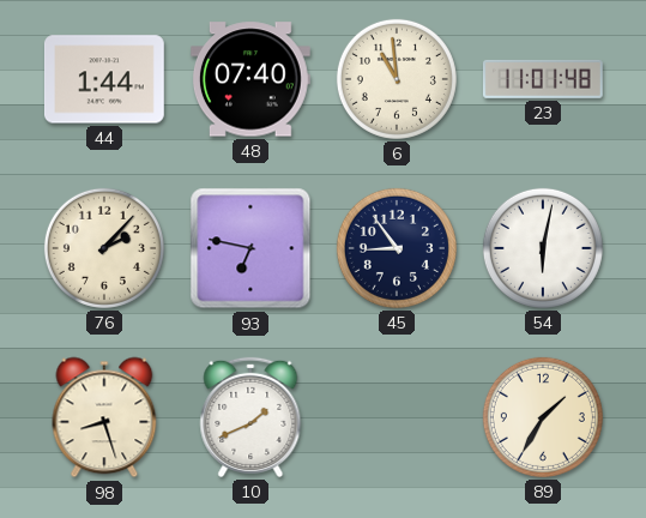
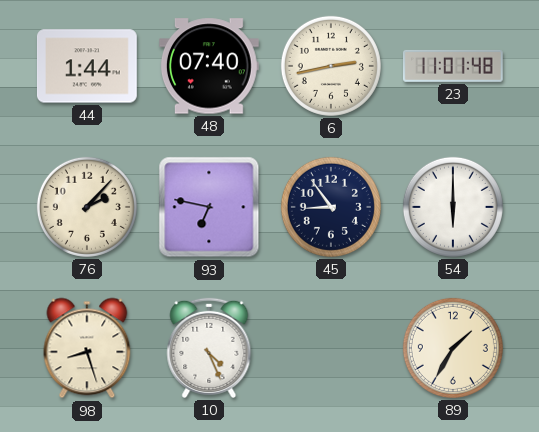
6: 10:59 -> 2:43 (331, 66)
54: 6:02 -> 6:00 (453, 207)
10: 1:41 -> 4:26 (209, 348)
